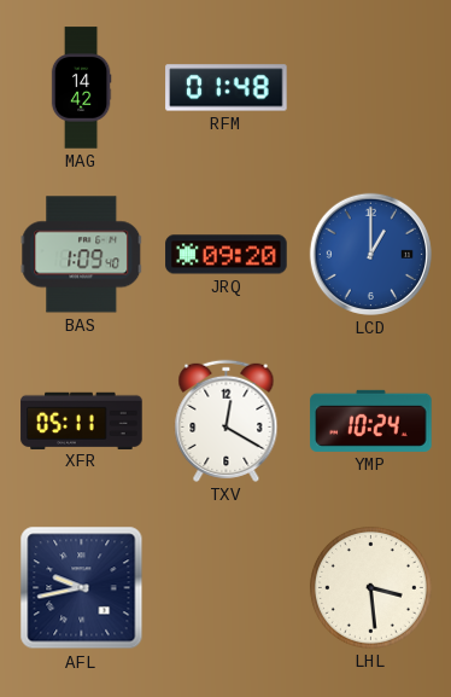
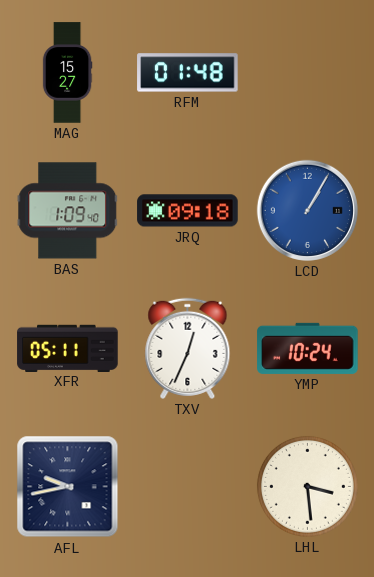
MAG: 14:42 -> 15:27 (67, 73)
JRQ: 09:20 -> 09:18 (188, 211)
LCD: 1:00 -> 1:05 (307, 210)
TXV: 12:20 -> 12:34 (188, 348)
